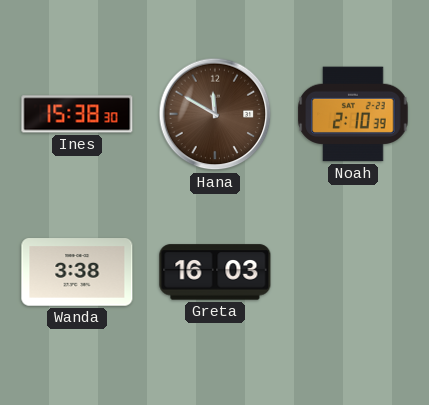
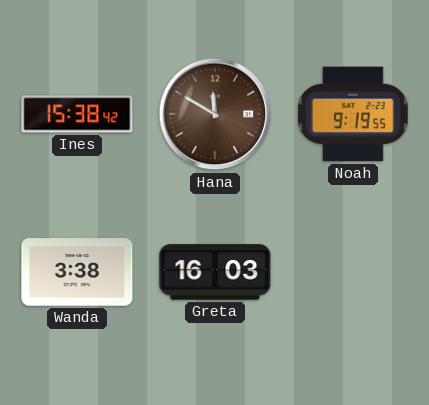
Ines: 15:38:30 -> 15:38:42 (77, 114)
Noah: 2:10 -> 9:19 (353, 114)
